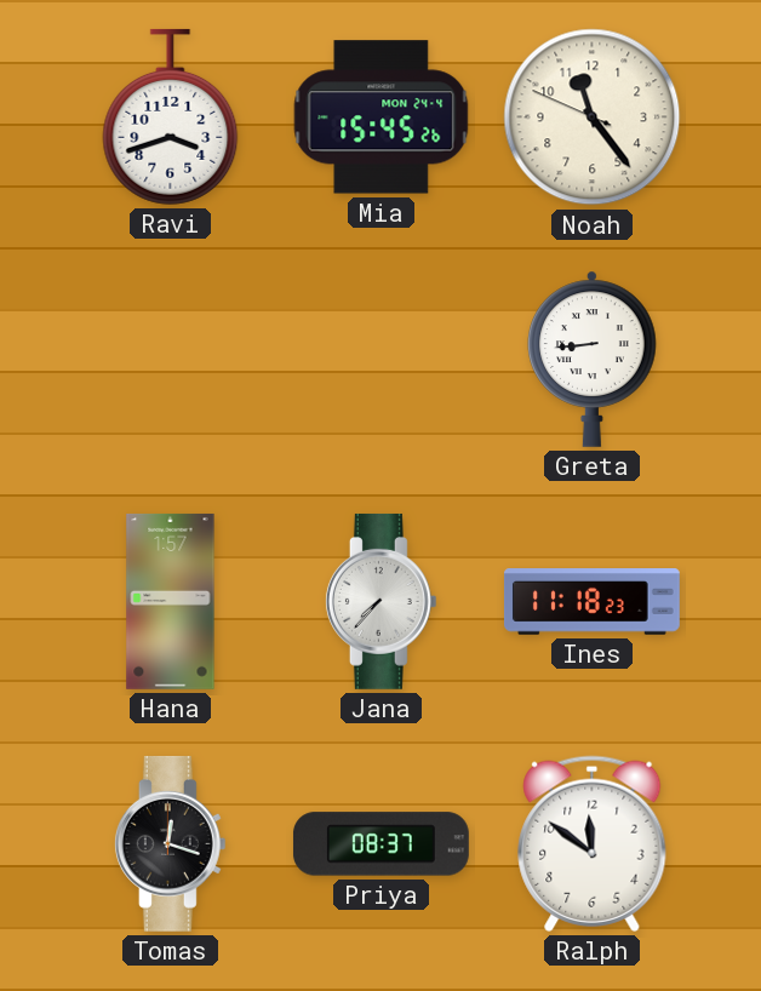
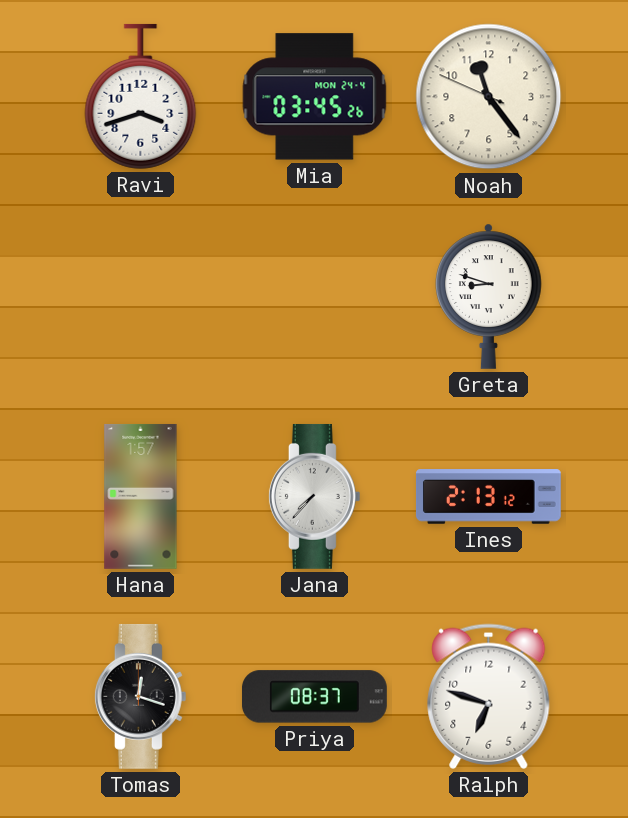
Mia: 15:45 -> 03:45 (315, 97)
Greta: 8:44 -> 8:48 (489, 296)
Ines: 11:18 -> 2:13 (488, 497)
Ralph: 11:51 -> 6:48 (489, 696)
